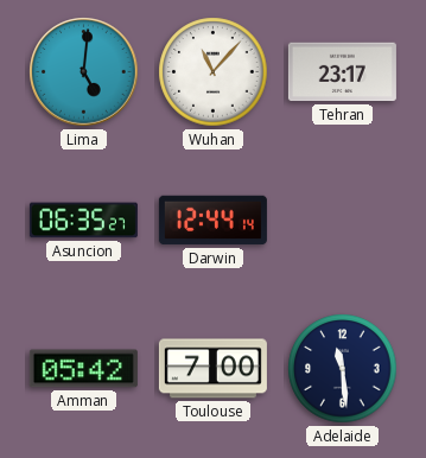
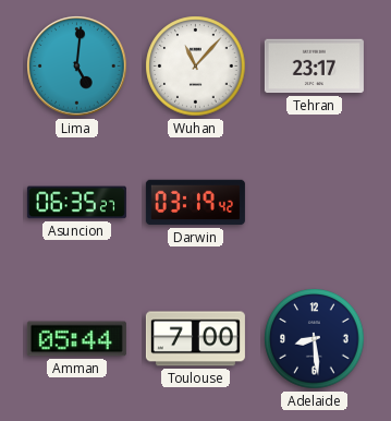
Darwin: 12:44 -> 03:19 (195, 203)
Amman: 05:42 -> 05:44 (76, 339)
Adelaide: 11:29 -> 8:29 (315, 339)
